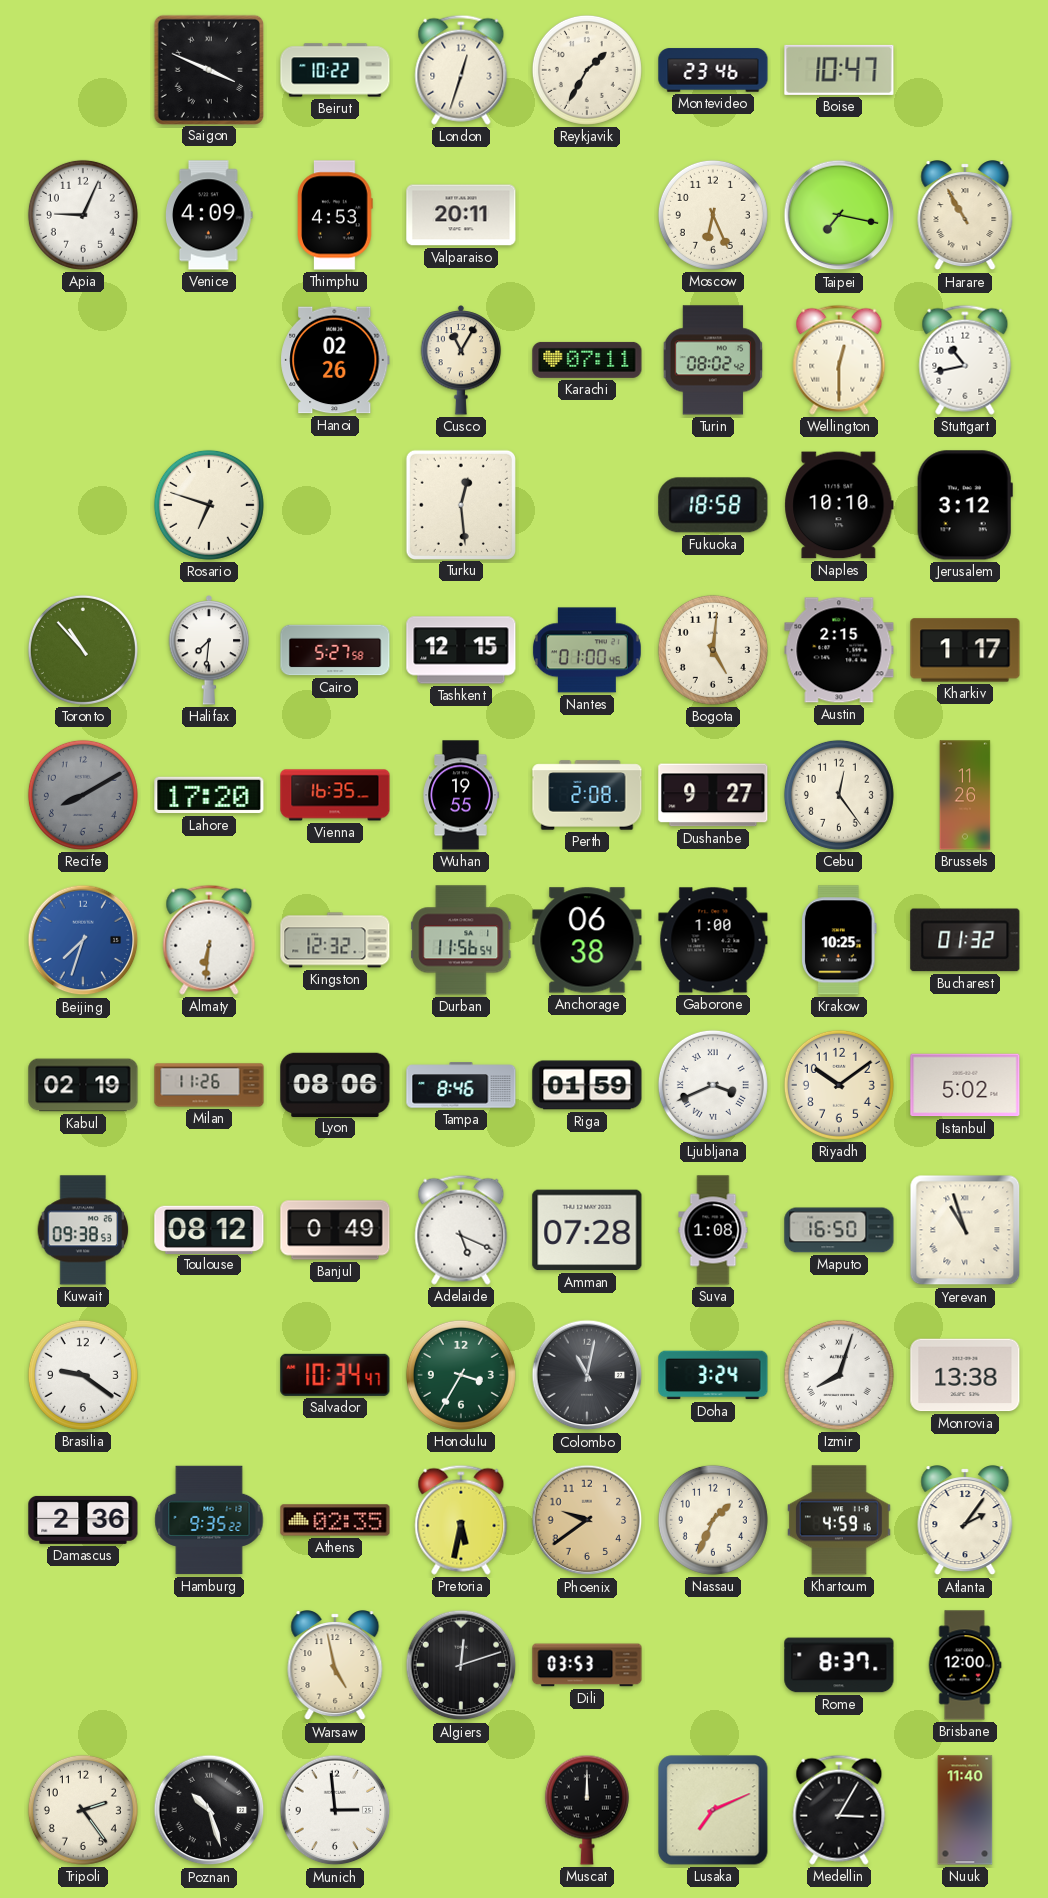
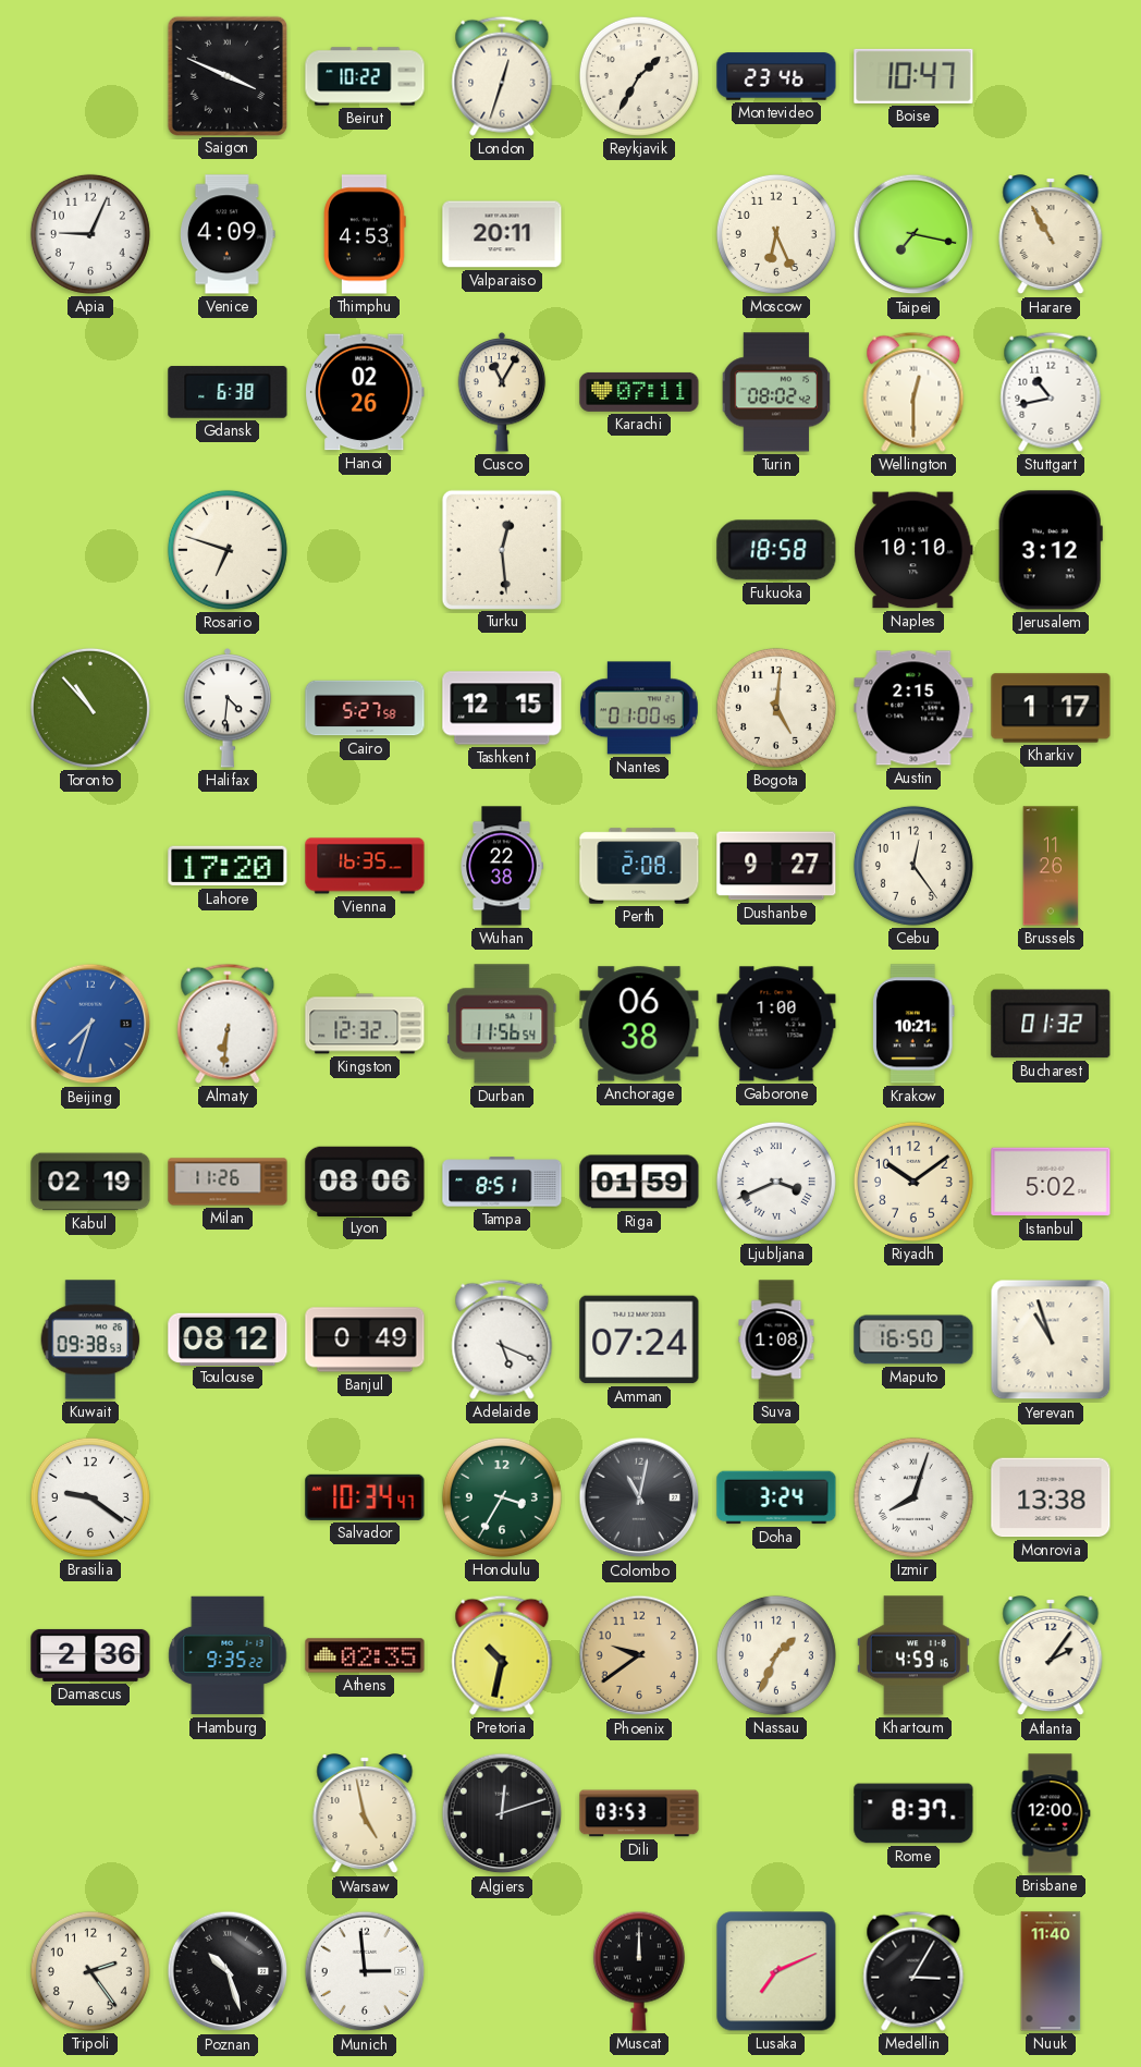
Gdansk: none -> 6:38 (228, 392)
Halifax: 7:31 -> 4:31 (228, 709)
Recife: 8:10 -> none (83, 795)
Wuhan: 19:55 -> 22:38 (502, 866)
Krakow: 10:25 -> 10:21 (915, 1024)
Tampa: 8:46 -> 8:51 (502, 1182)
Amman: 07:28 -> 07:24 (639, 1340)
Pretoria: 5:32 -> 10:32 (502, 1655)
